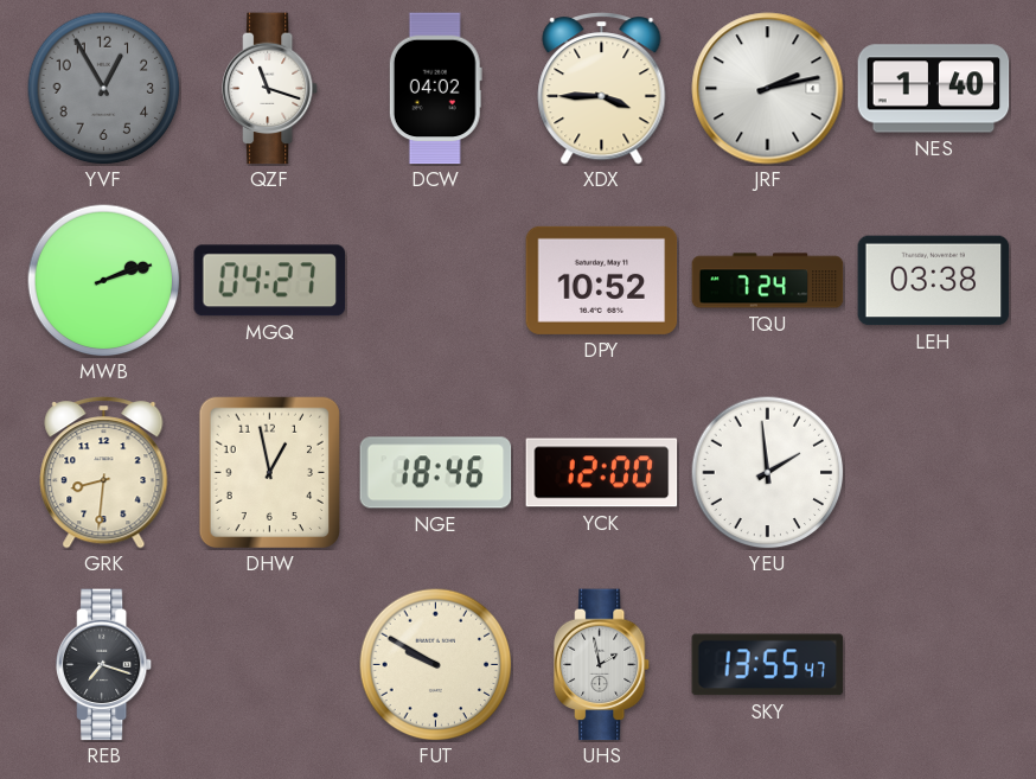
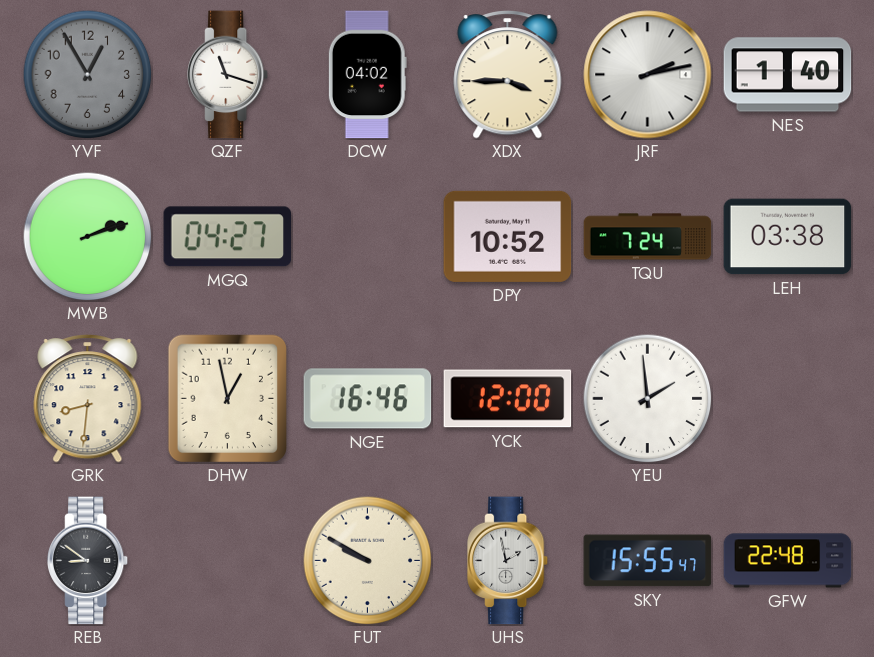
NGE: 18:46 -> 16:46 (368, 399)
REB: 7:18 -> 8:51 (88, 561)
SKY: 13:55 -> 15:55 (648, 561)
GFW: none -> 22:48 (788, 561)
